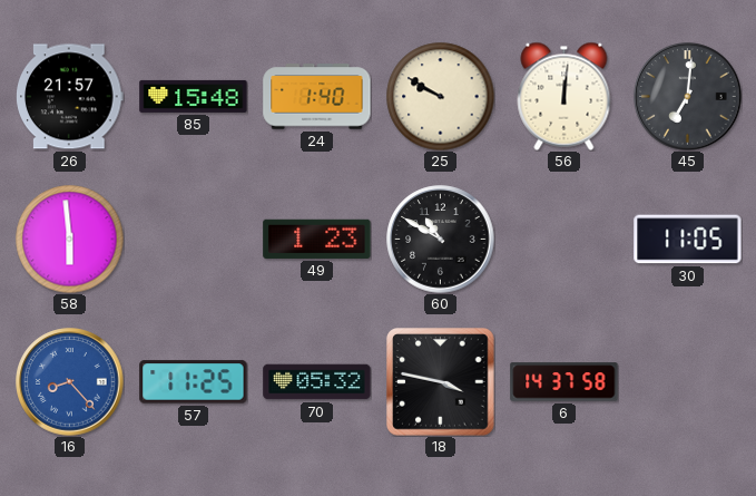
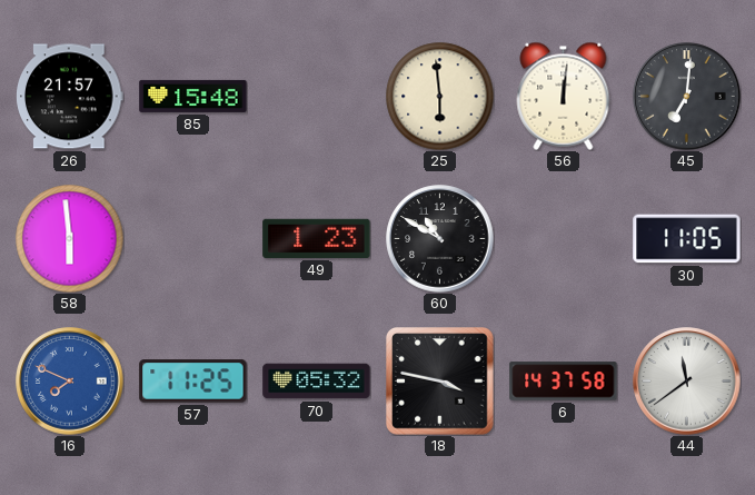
24: 1:40 -> none (317, 97)
25: 9:50 -> 5:59 (439, 96)
16: 8:23 -> 7:49 (70, 382)
44: none -> 11:39 (687, 382)
